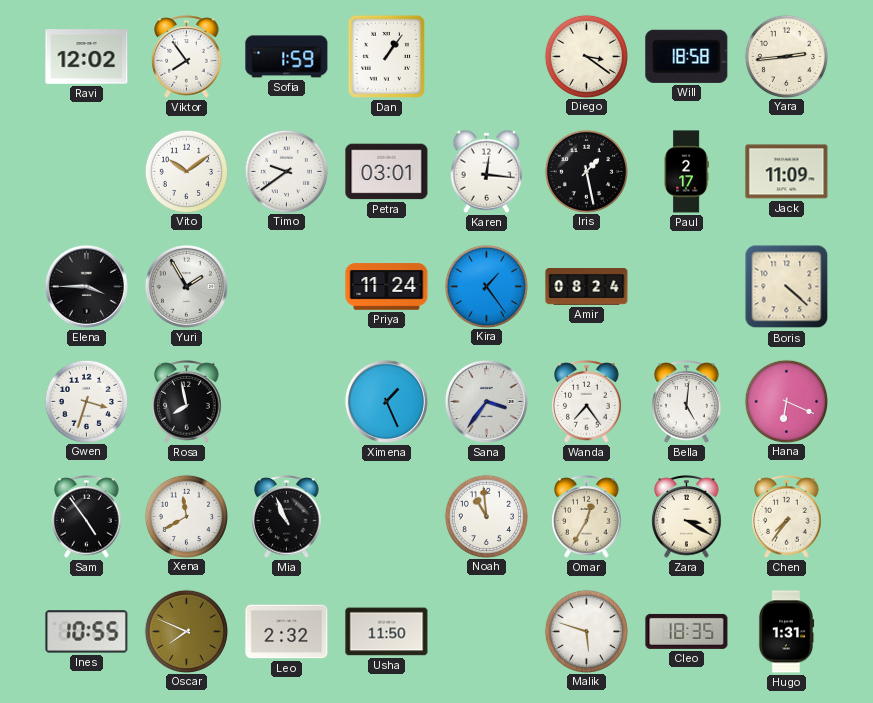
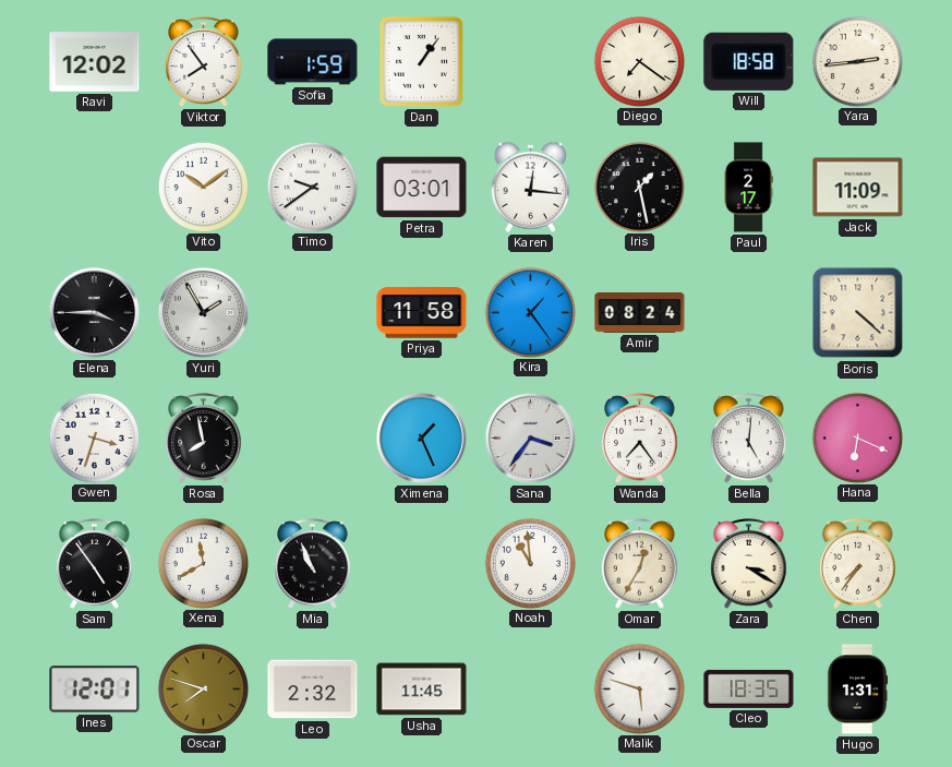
Diego: 3:21 -> 7:21 (639, 61)
Priya: 11:24 -> 11:58 (422, 313)
Ines: 10:55 -> 12:01 (95, 690)
Oscar: 7:49 -> 7:48 (203, 688)
Usha: 11:50 -> 11:45 (422, 690)
